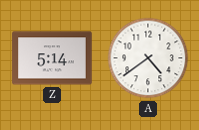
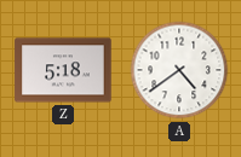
Z: 5:14 -> 5:18 (63, 70)
